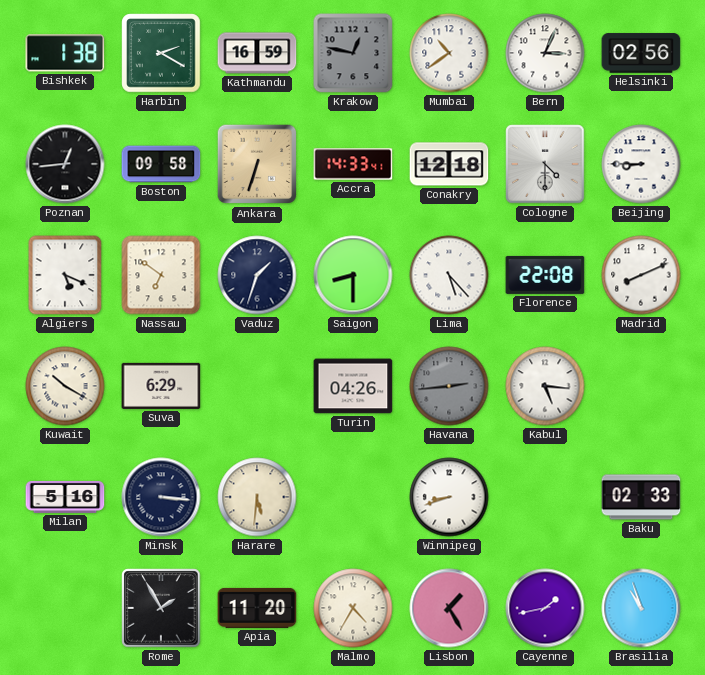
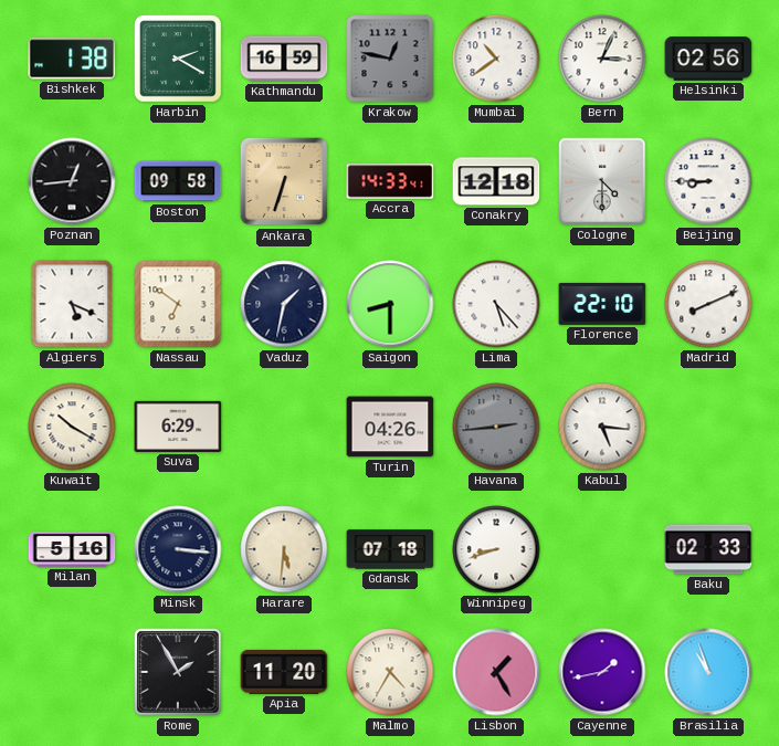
Vaduz: 1:33 -> 1:32 (284, 304)
Florence: 22:08 -> 22:10 (602, 304)
Gdansk: none -> 07:18 (390, 549)
